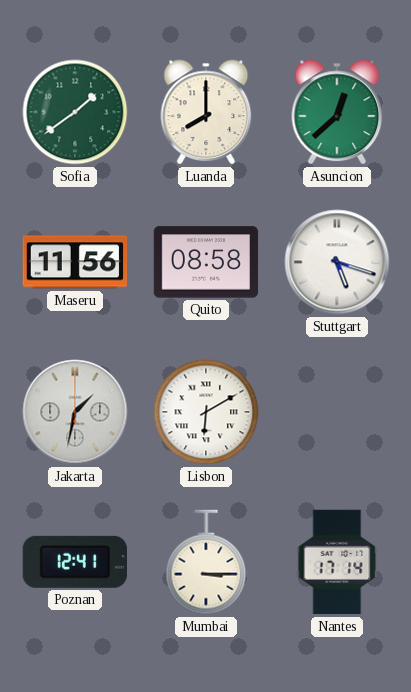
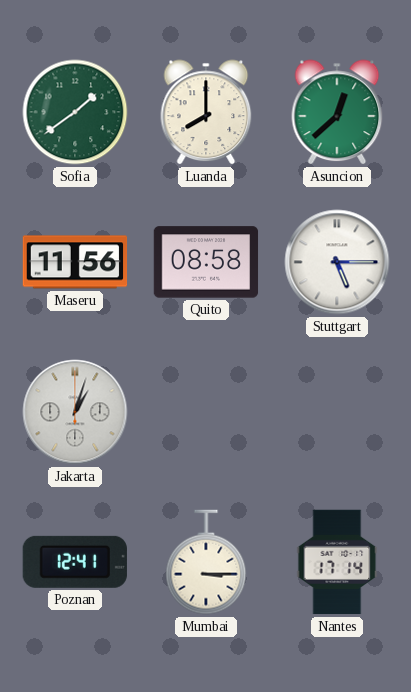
Stuttgart: 5:18 -> 5:15 (337, 262)
Jakarta: 1:32 -> 1:03 (75, 412)
Lisbon: 6:10 -> none (206, 412)
